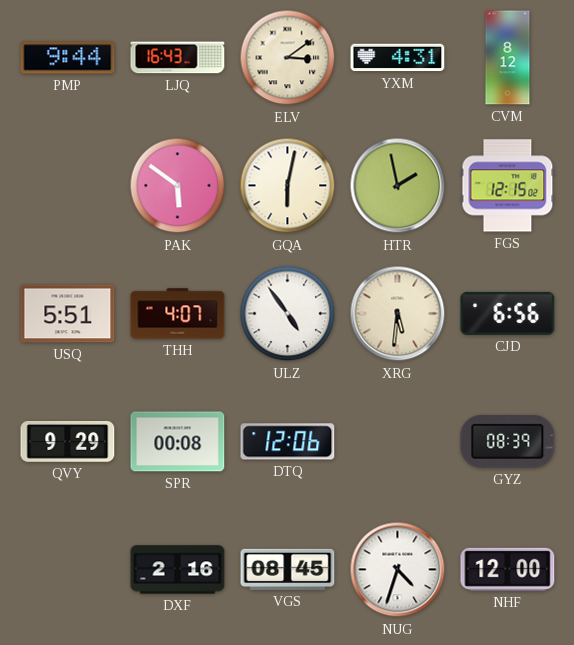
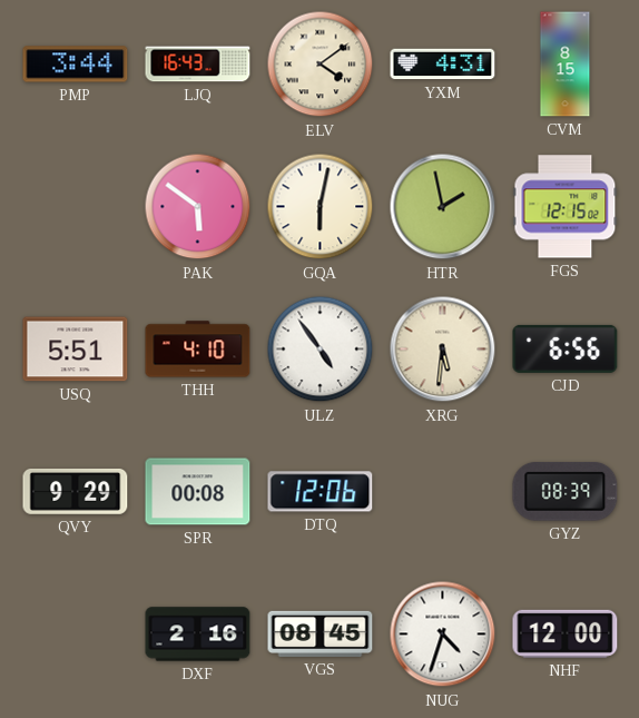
PMP: 9:44 -> 3:44 (76, 65)
ELV: 3:09 -> 4:09 (321, 65)
CVM: 8:12 -> 8:15 (566, 65)
THH: 4:07 -> 4:10 (198, 350)
